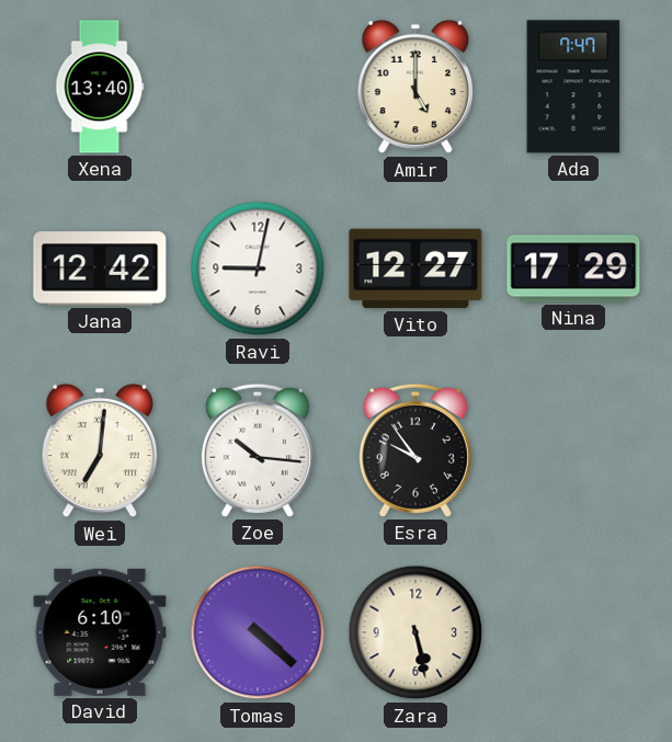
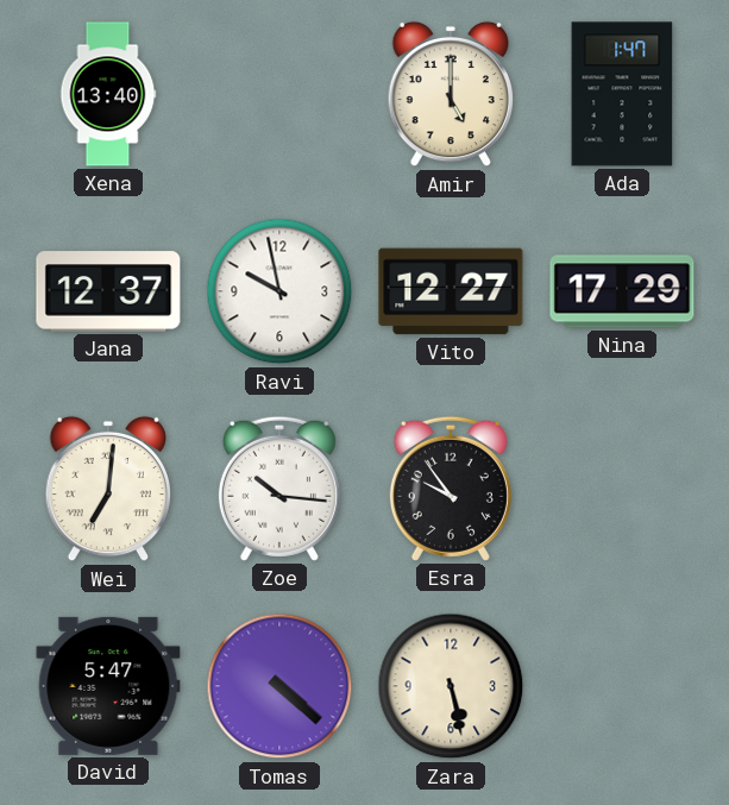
Ada: 7:47 -> 1:47 (622, 94)
Jana: 12:42 -> 12:37 (108, 291)
Ravi: 9:02 -> 9:58 (279, 291)
David: 6:10 -> 5:47 (108, 686)
